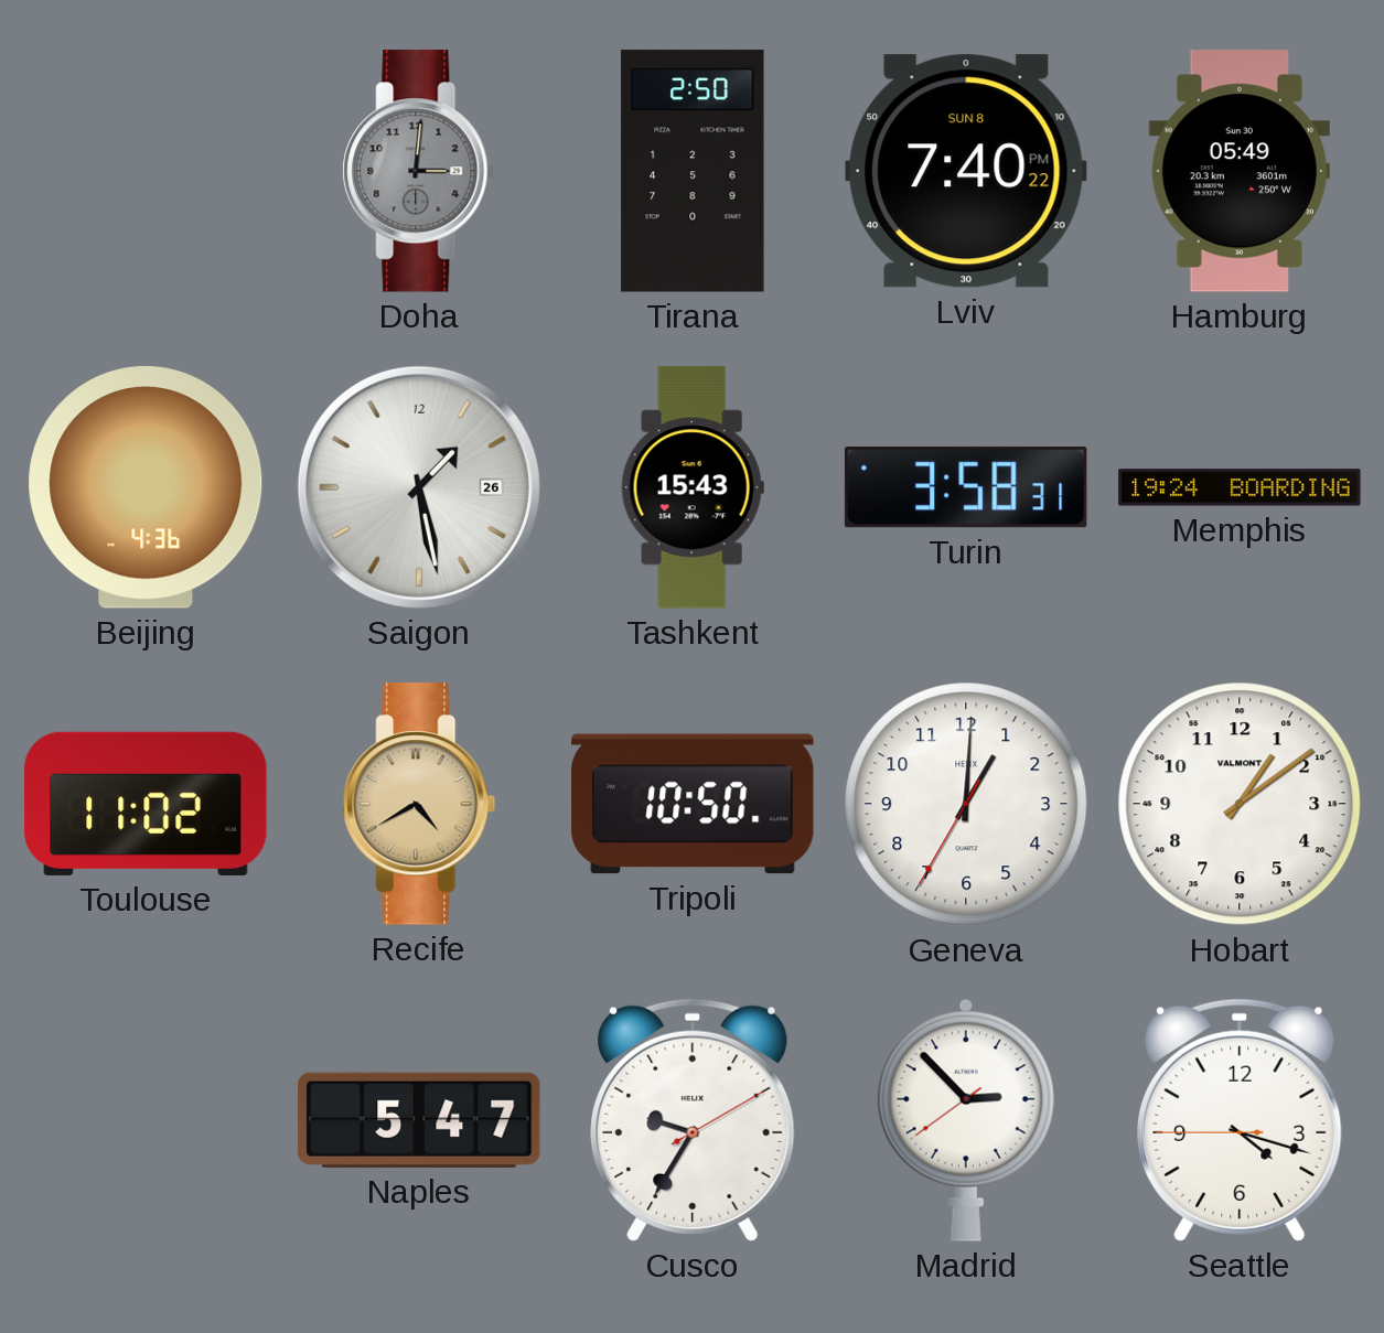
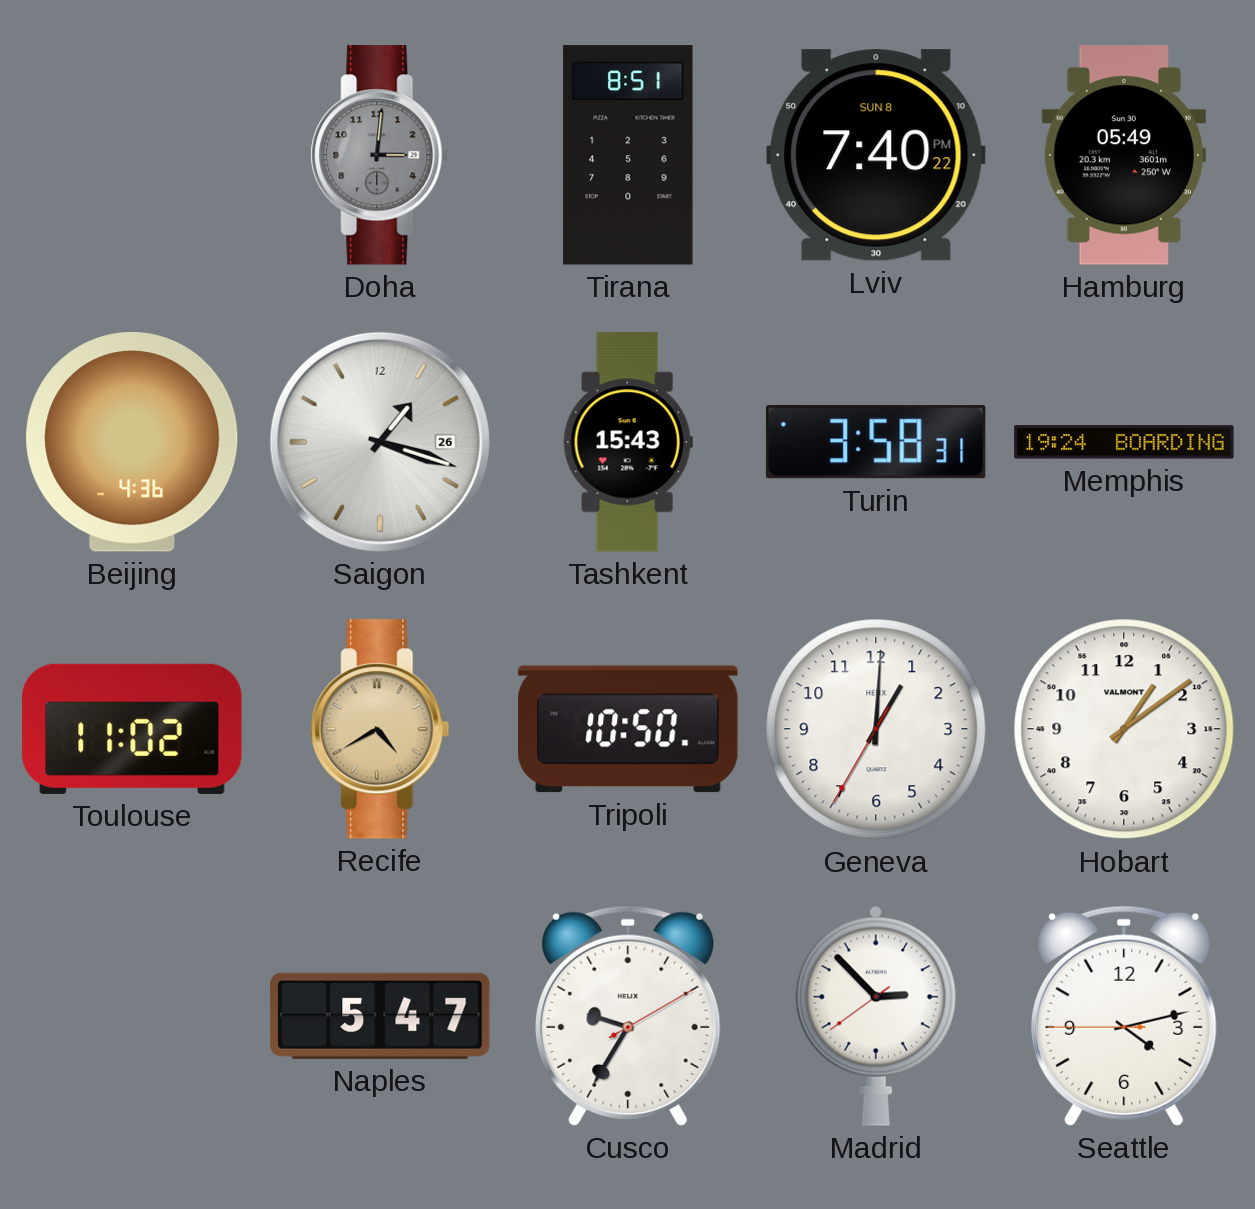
Tirana: 2:50 -> 8:51 (628, 155)
Saigon: 1:28 -> 1:18 (380, 442)
Seattle: 4:17 -> 4:12 (1124, 1016)
